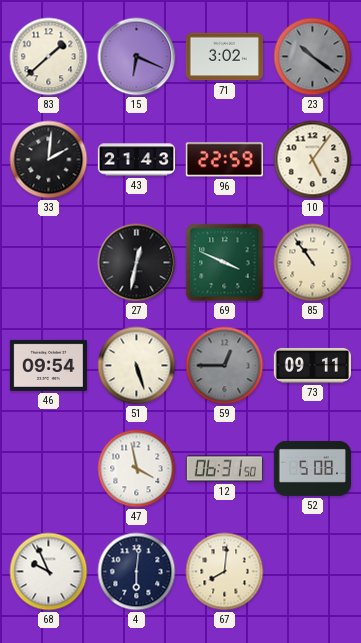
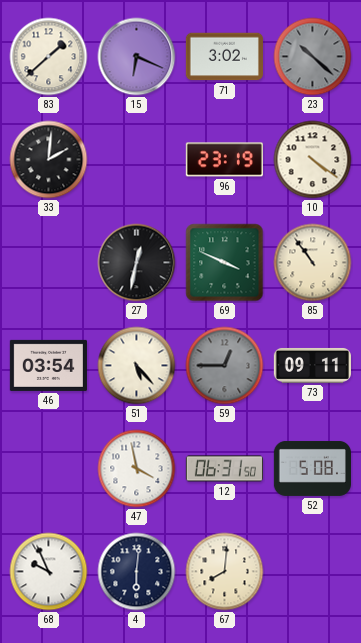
23: 10:21 -> 10:22 (313, 57)
43: 21:43 -> none (136, 160)
96: 22:59 -> 23:19 (224, 160)
10: 5:06 -> 4:21 (313, 160)
46: 09:54 -> 03:54 (48, 365)
51: 5:27 -> 5:23 (137, 366)
